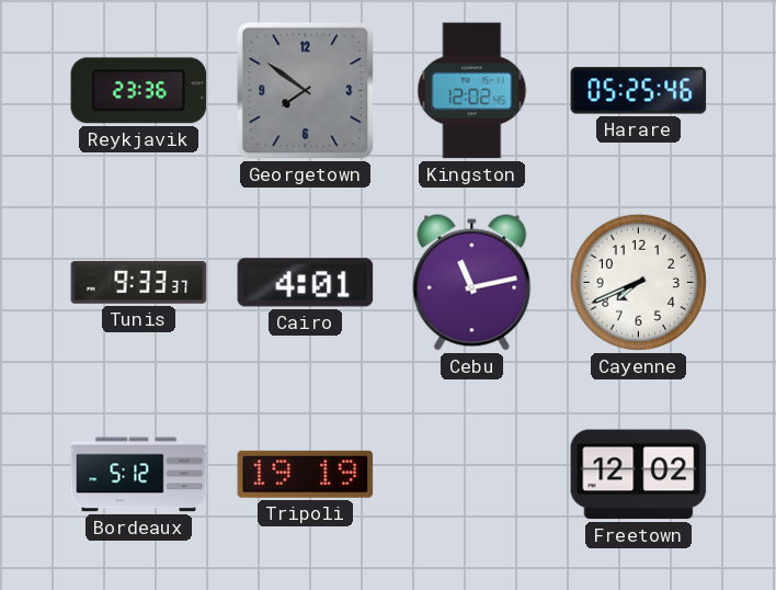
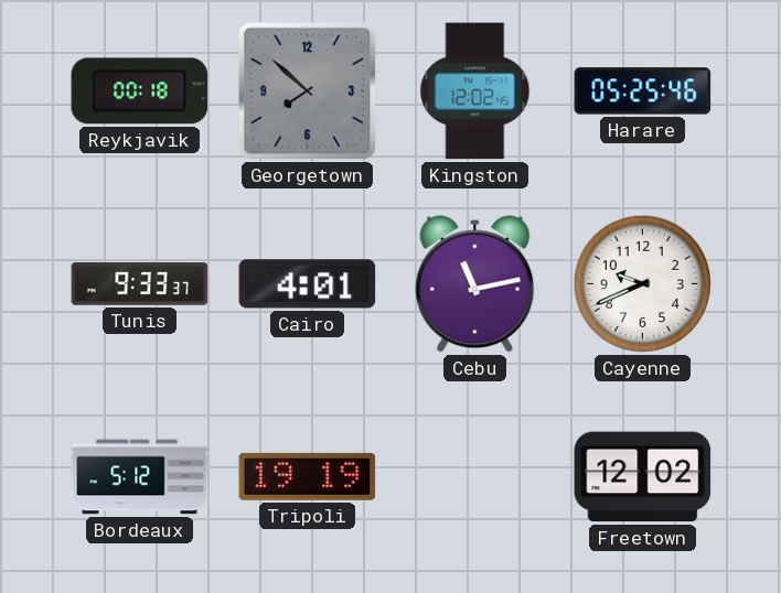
Reykjavik: 23:36 -> 00:18 (140, 91)
Georgetown: 7:51 -> 7:52 (308, 91)
Cayenne: 7:41 -> 9:41 (642, 283)
